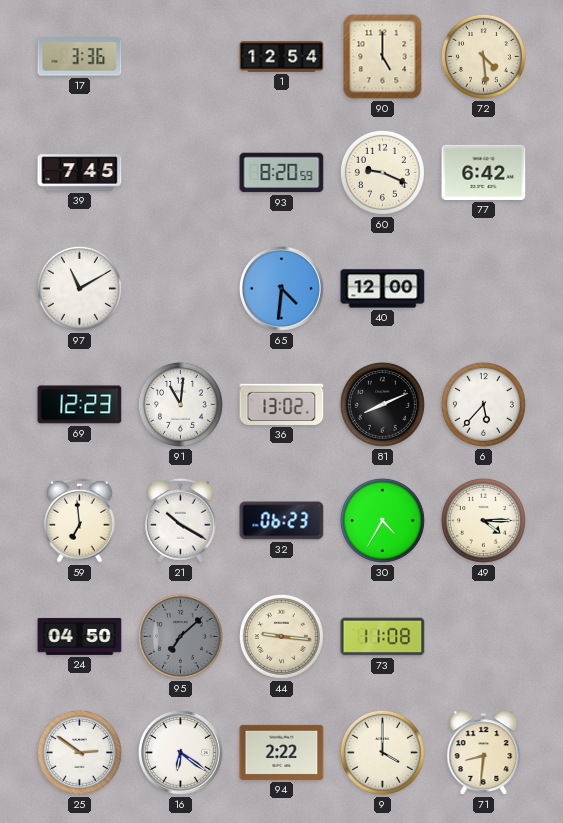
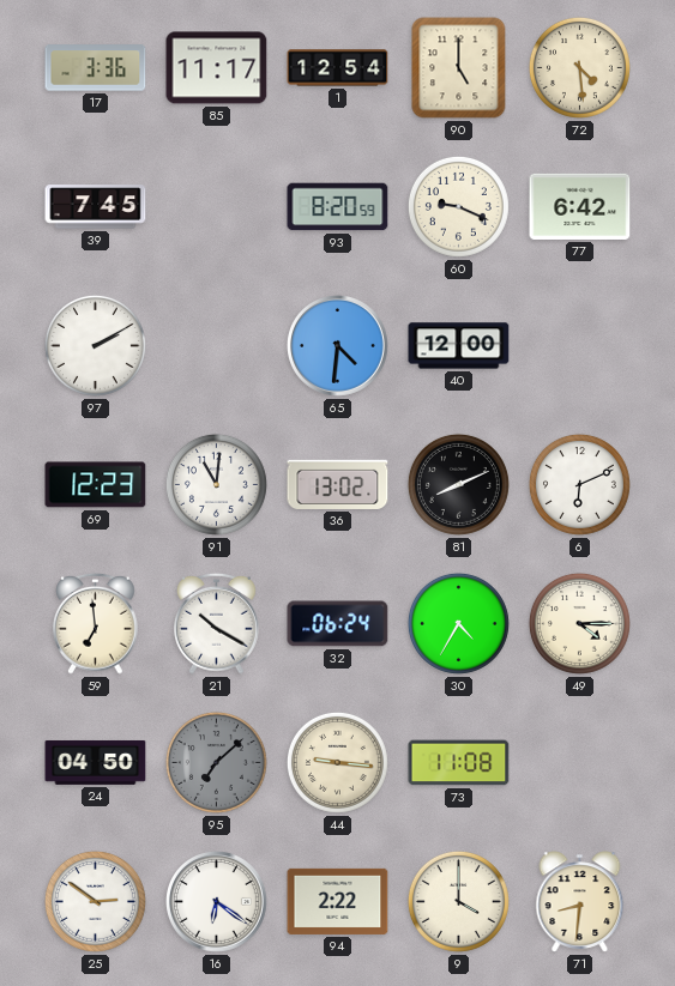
85: none -> 11:17 (217, 68)
97: 11:10 -> 2:10 (95, 345)
6: 5:37 -> 6:11 (579, 484)
32: 06:23 -> 06:24 (338, 624)
